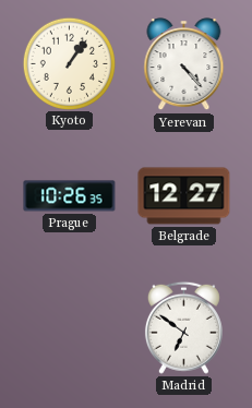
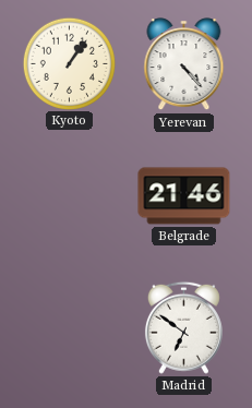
Prague: 10:26 -> none (70, 196)
Belgrade: 12:27 -> 21:46 (184, 196)
